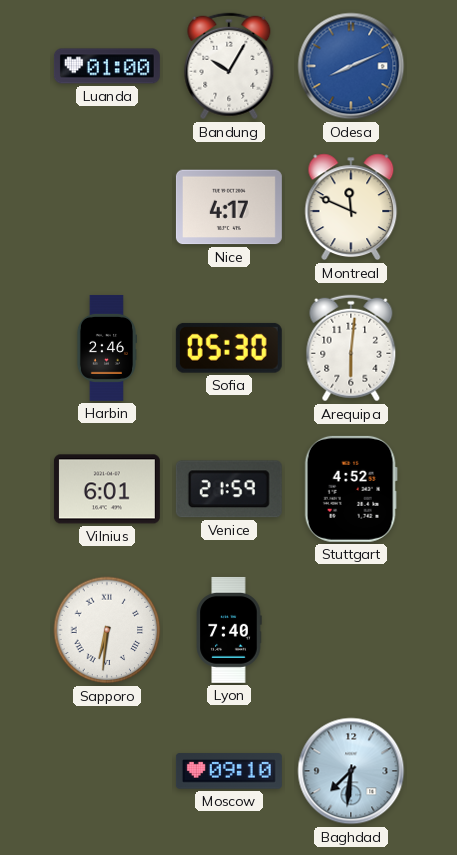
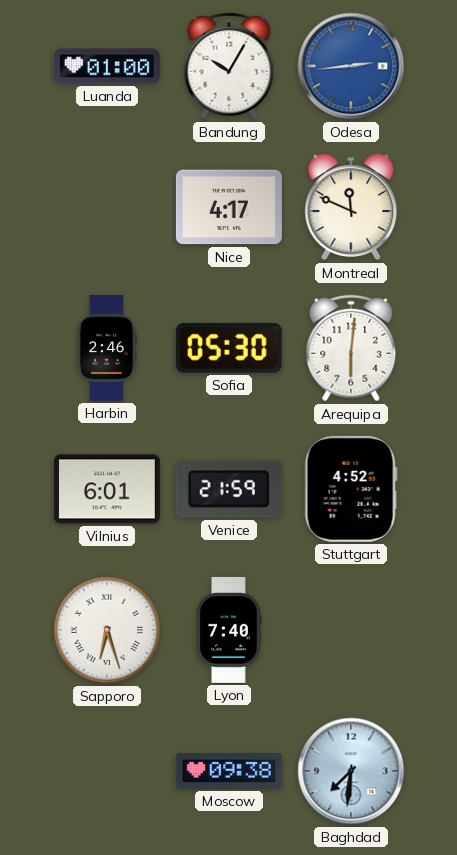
Odesa: 8:11 -> 2:44 (351, 66)
Sapporo: 6:31 -> 6:27 (107, 630)
Moscow: 09:10 -> 09:38 (229, 771)
